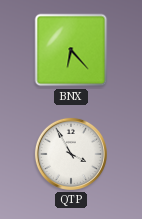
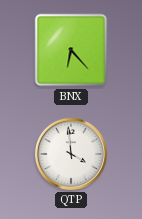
QTP: 3:55 -> 3:59 (71, 154)
